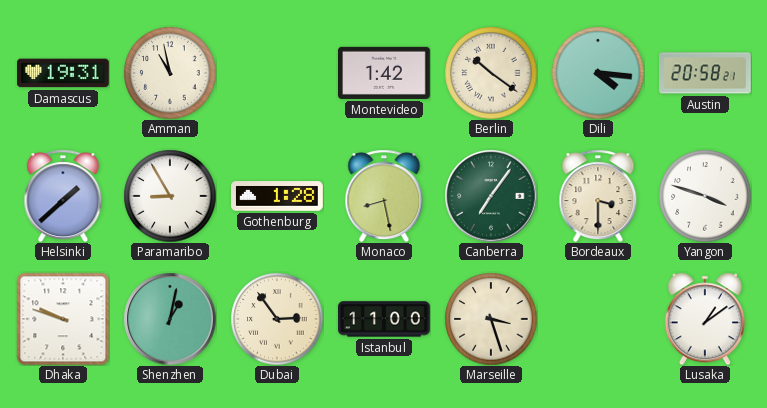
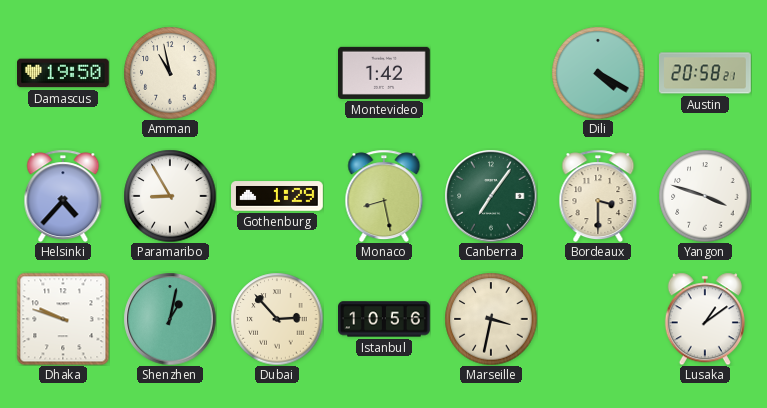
Damascus: 19:31 -> 19:50 (64, 73)
Berlin: 10:21 -> none (491, 73)
Dili: 4:16 -> 4:20 (598, 73)
Helsinki: 1:38 -> 4:37 (63, 196)
Gothenburg: 1:28 -> 1:29 (278, 196)
Dubai: 2:54 -> 2:53 (277, 319)
Istanbul: 11:00 -> 10:56 (385, 319)
Marseille: 3:27 -> 3:32 (491, 319)
